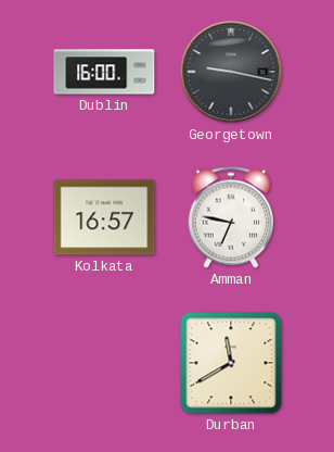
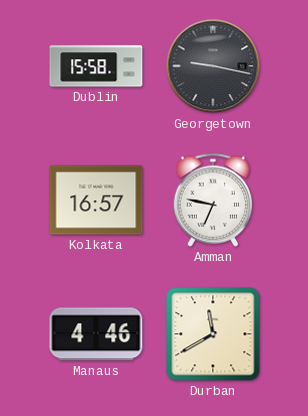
Dublin: 16:00 -> 15:58 (96, 66)
Manaus: none -> 4:46 (96, 334)
